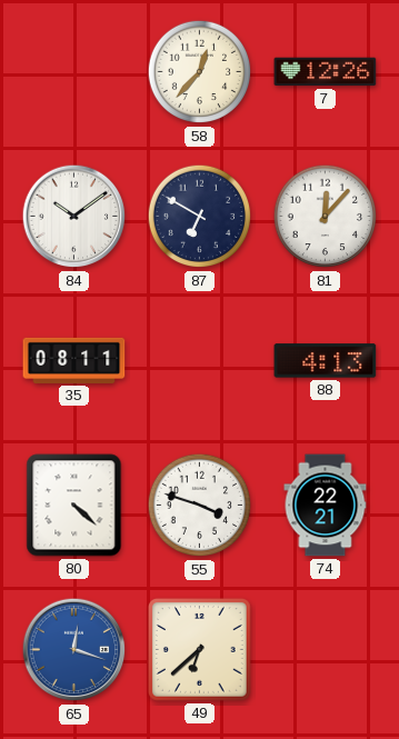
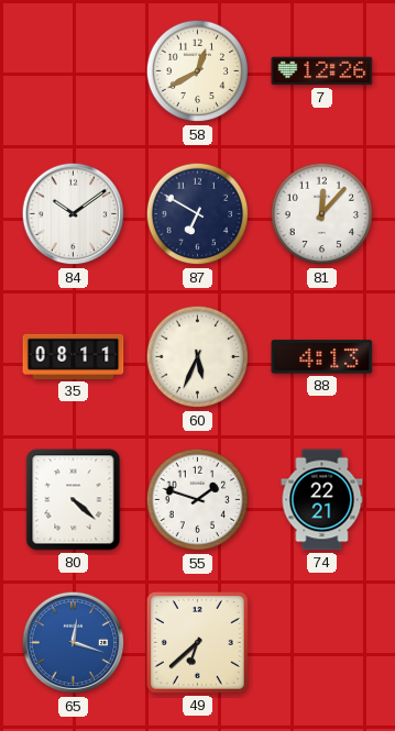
58: 12:37 -> 12:40 (198, 71)
60: none -> 5:34 (198, 357)
55: 3:48 -> 1:48 (198, 500)
